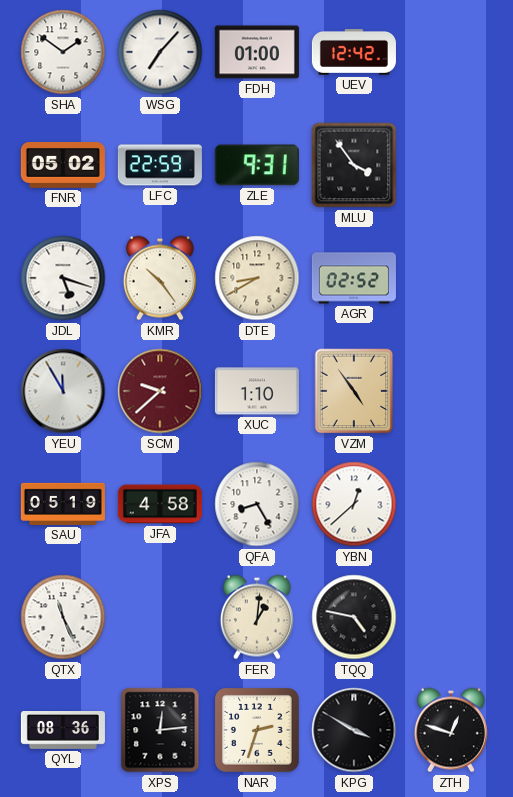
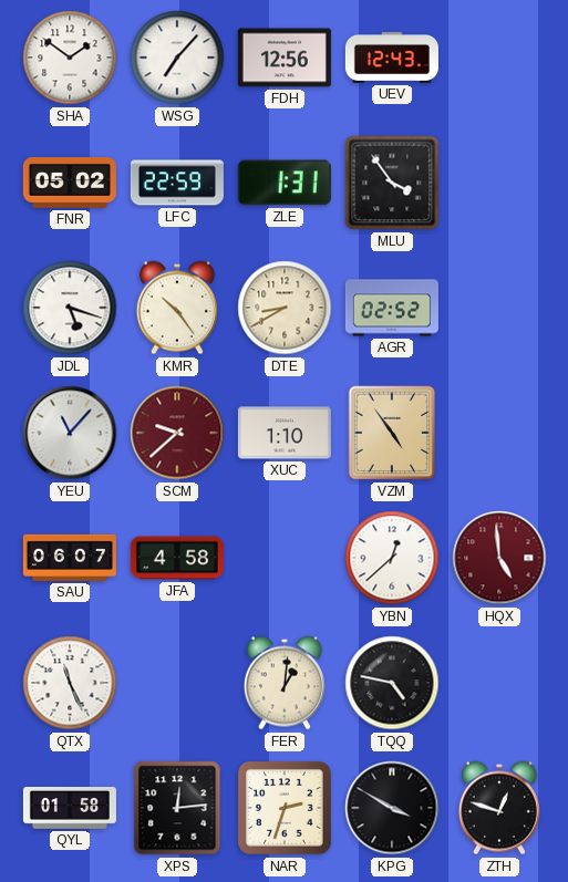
FDH: 01:00 -> 12:56 (285, 58)
UEV: 12:42 -> 12:43 (392, 59)
ZLE: 9:31 -> 1:31 (285, 183)
YEU: 11:55 -> 11:07 (70, 433)
SAU: 05:19 -> 06:07 (70, 558)
QFA: 8:25 -> none (257, 504)
HQX: none -> 4:59 (499, 558)
QYL: 08:36 -> 01:58 (70, 809)
